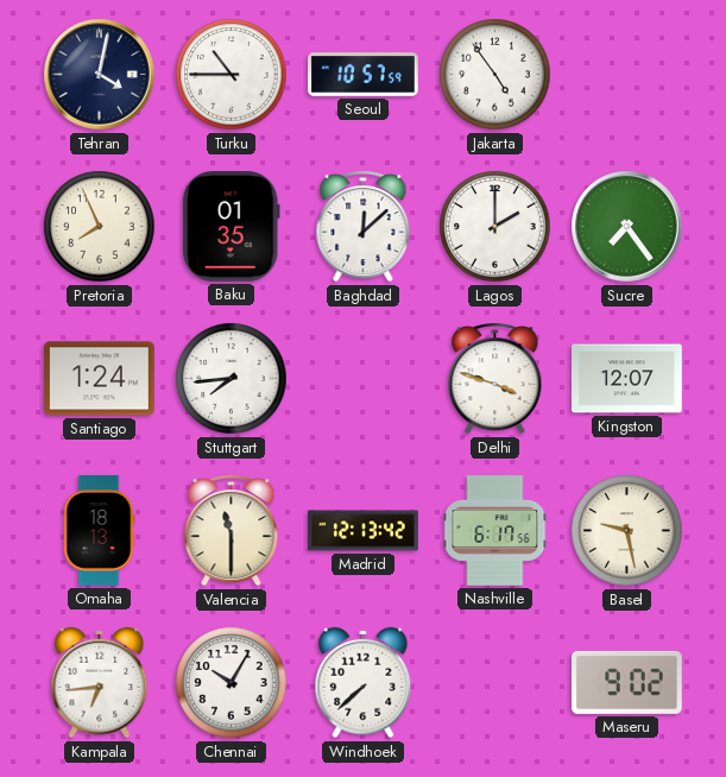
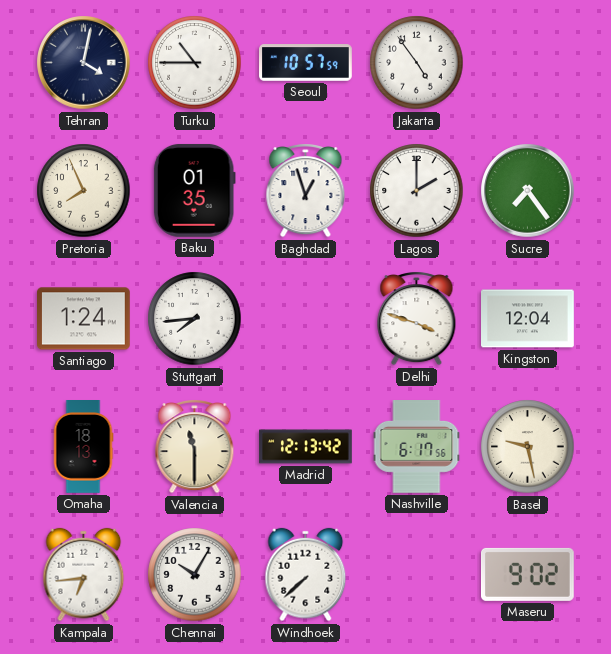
Baghdad: 12:08 -> 12:57 (306, 191)
Kingston: 12:07 -> 12:04 (528, 319)
